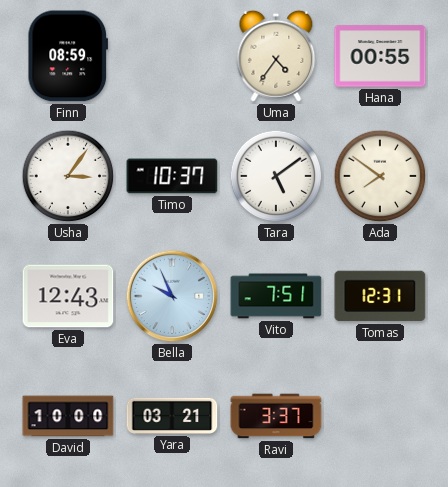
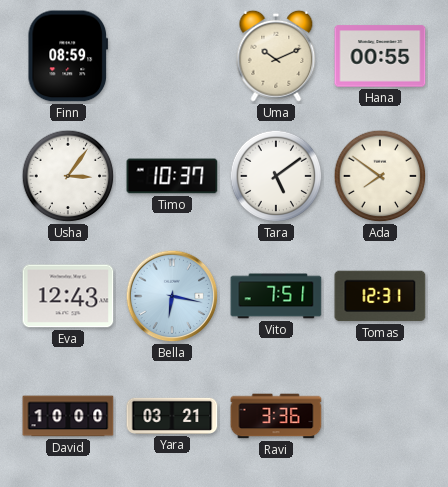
Uma: 4:36 -> 10:11 (276, 56)
Bella: 9:56 -> 6:17 (172, 296)
Ravi: 3:37 -> 3:36 (276, 416)
